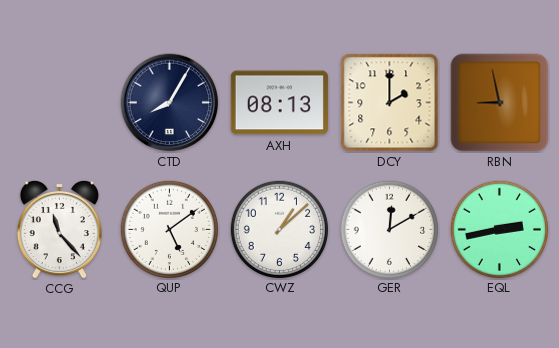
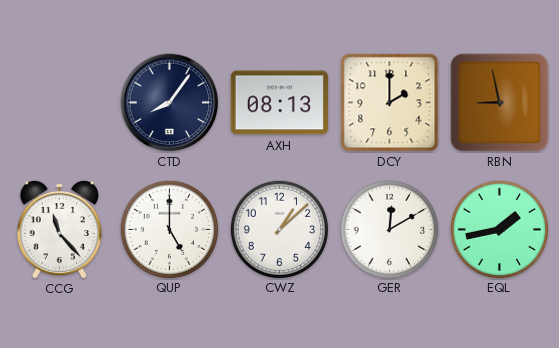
CTD: 8:05 -> 8:06 (170, 103)
QUP: 5:09 -> 5:00 (169, 229)
EQL: 2:43 -> 1:43 (499, 229)
